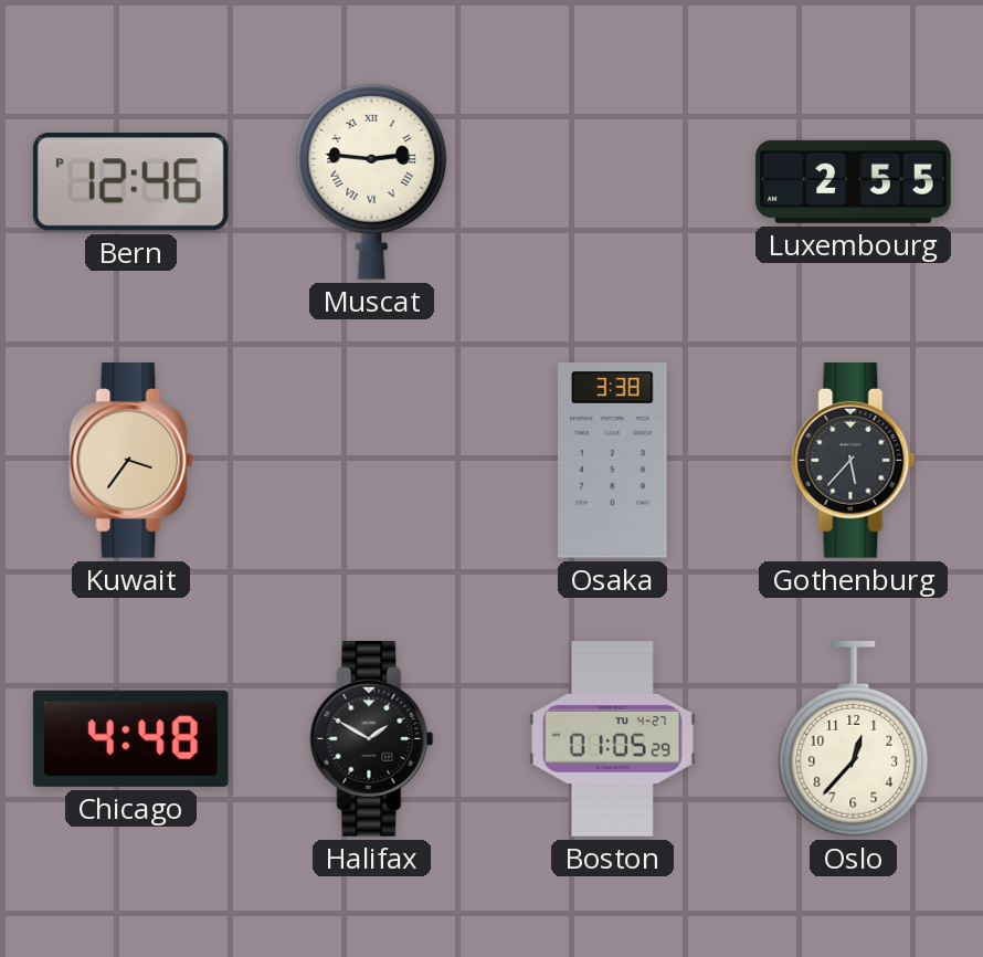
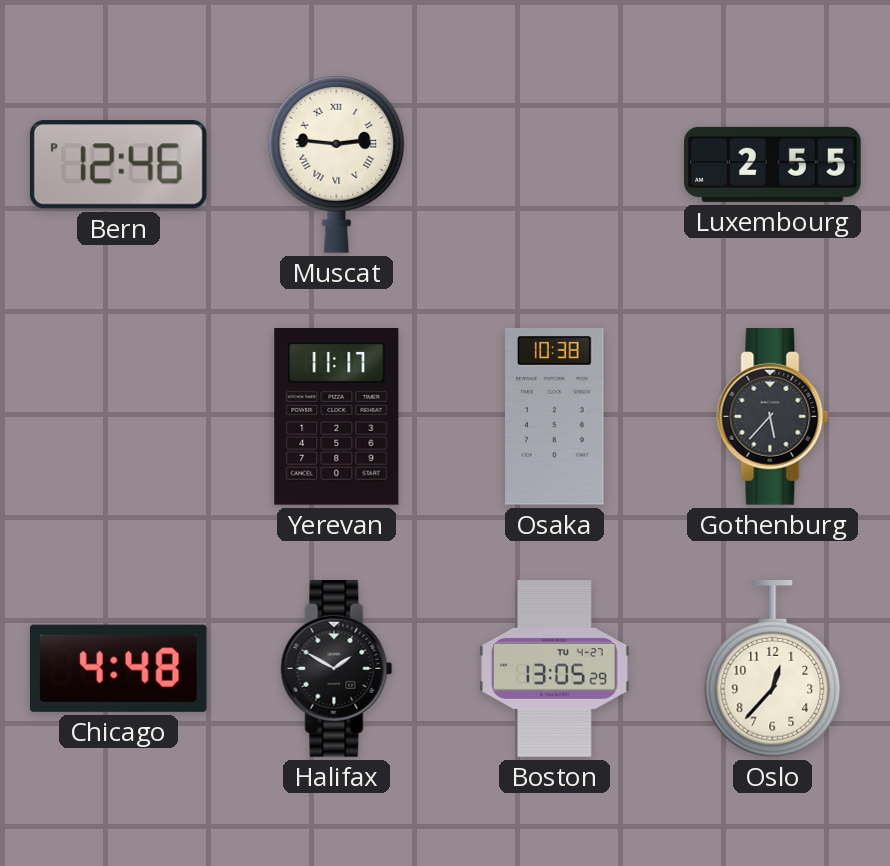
Kuwait: 3:36 -> none (131, 461)
Yerevan: none -> 11:17 (337, 417)
Osaka: 3:38 -> 10:38 (555, 417)
Boston: 01:05 -> 13:05 (555, 669)
